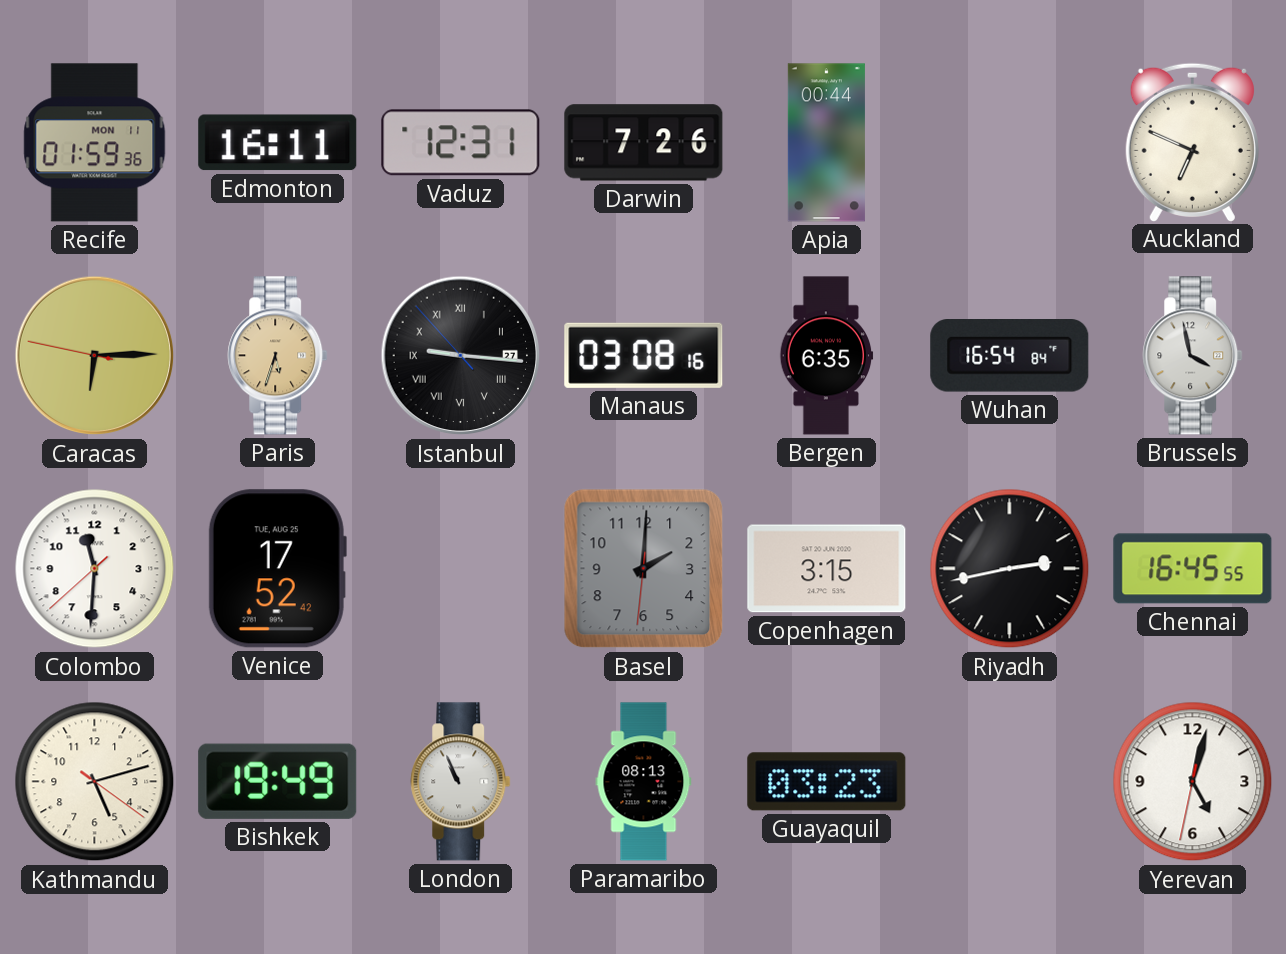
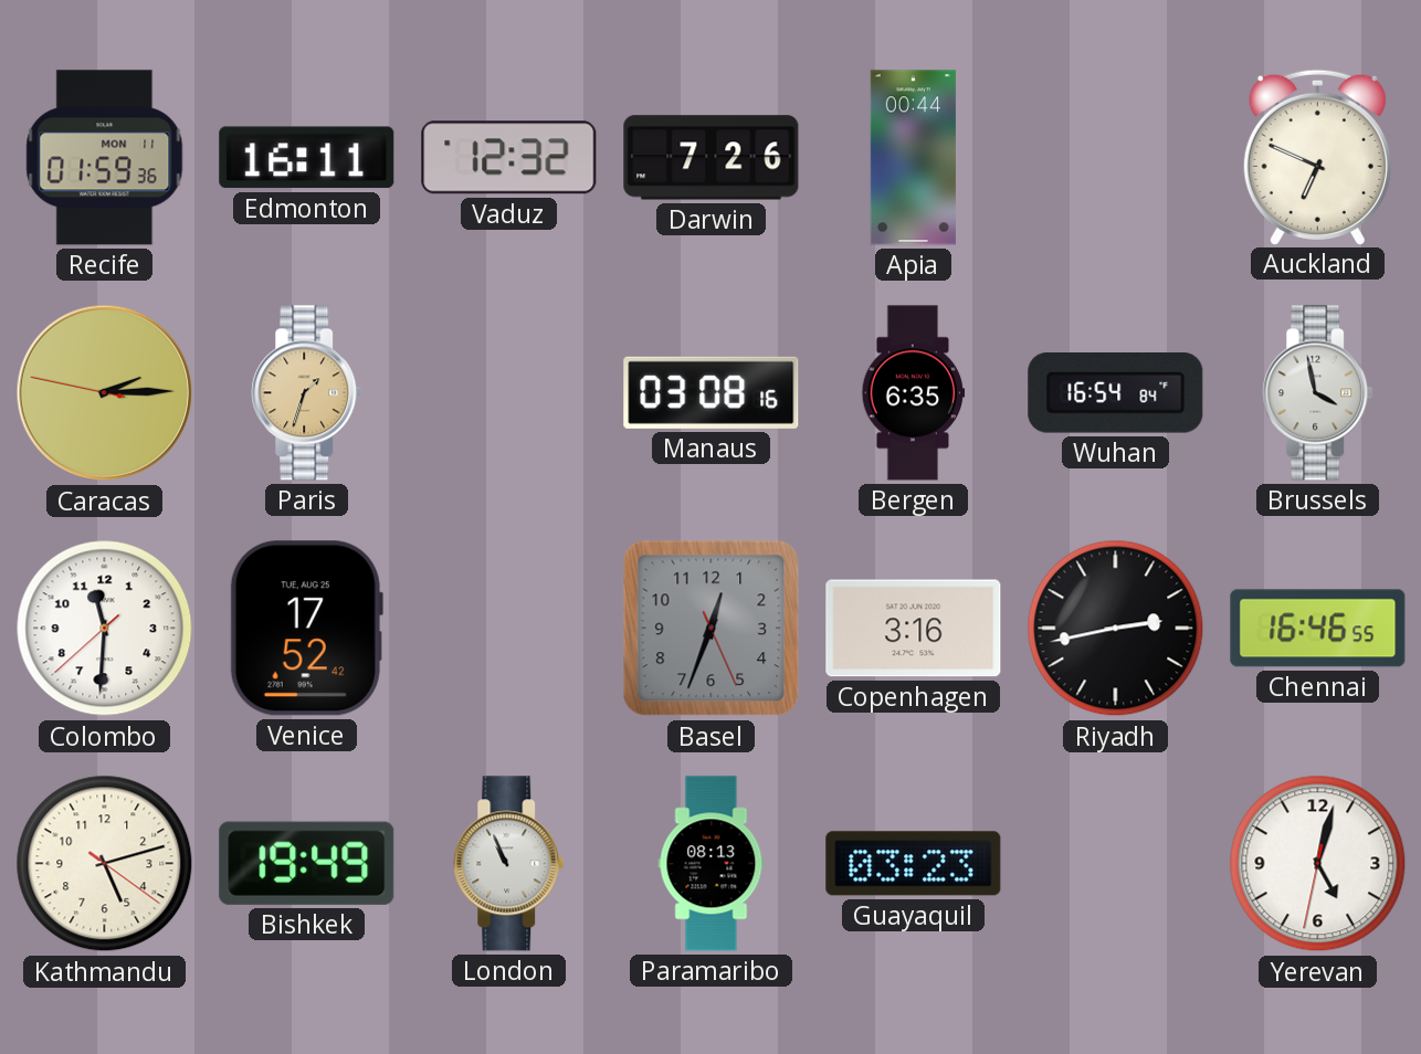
Vaduz: 12:31 -> 12:32 (509, 158)
Caracas: 6:14 -> 2:14 (105, 393)
Paris: 5:33 -> 1:33 (307, 393)
Istanbul: 9:15 -> none (461, 356)
Basel: 2:00 -> 12:33 (712, 629)
Copenhagen: 3:15 -> 3:16 (914, 629)
Chennai: 16:45 -> 16:46 (1318, 629)
